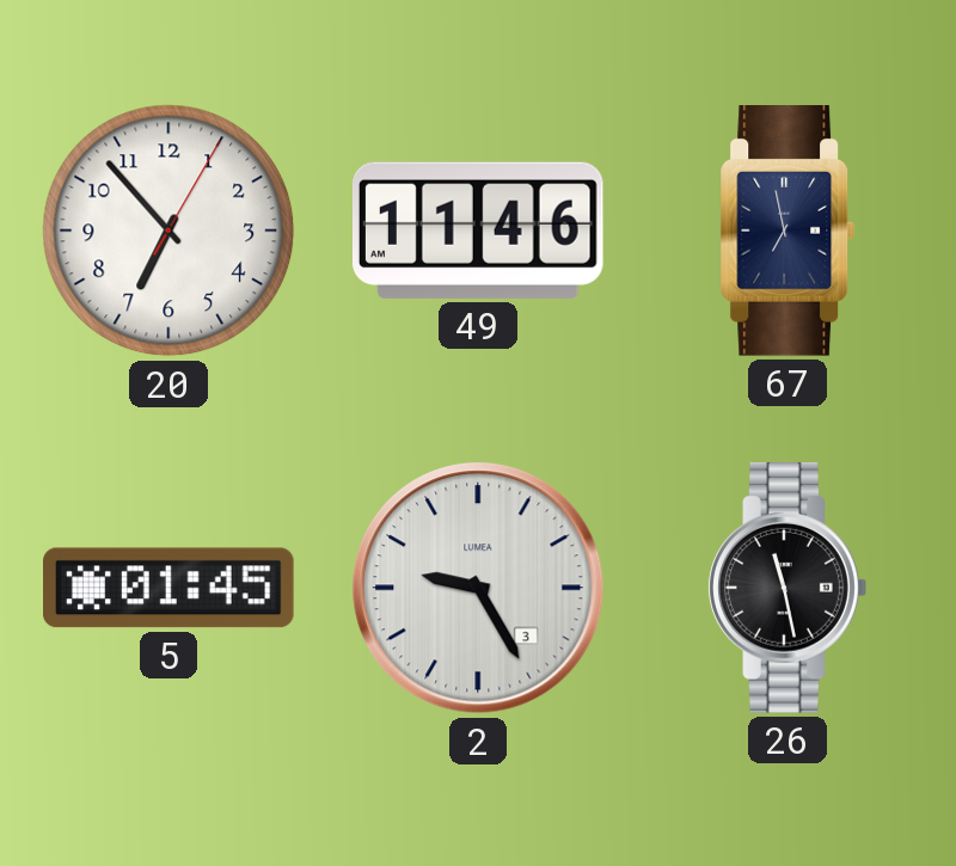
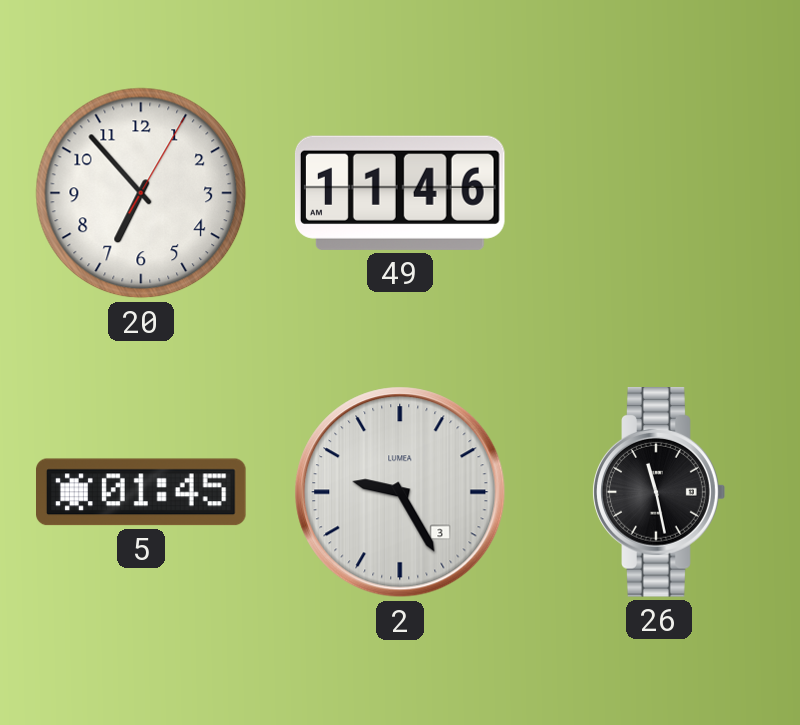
67: 6:58 -> none (788, 232)
